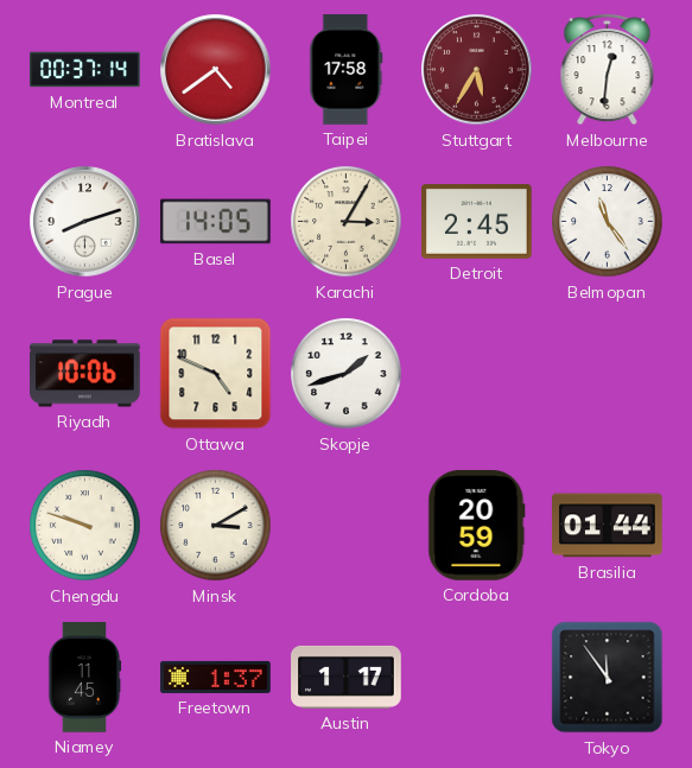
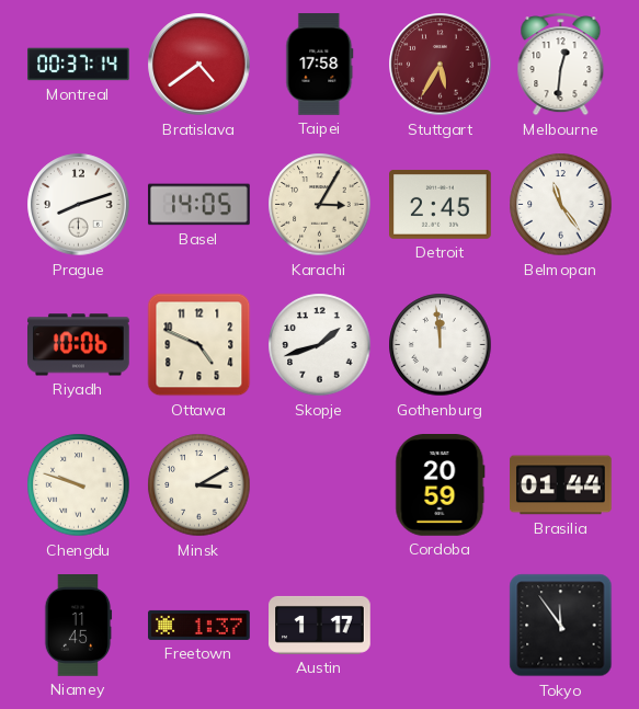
Gothenburg: none -> 11:59 (441, 345)
